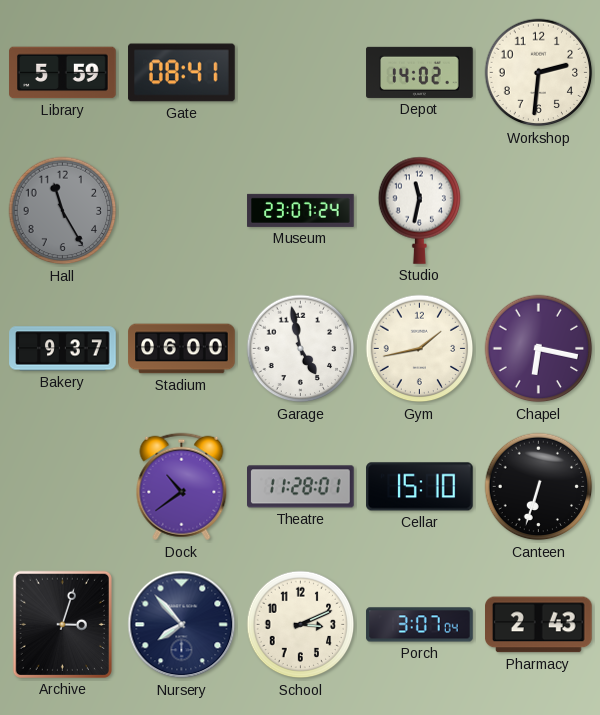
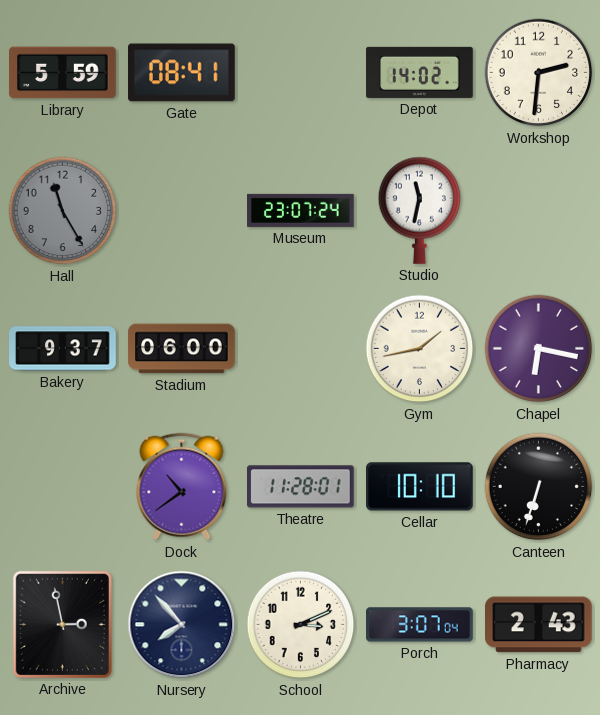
Garage: 4:58 -> none (301, 349)
Cellar: 15:10 -> 10:10 (420, 487)
Archive: 3:03 -> 2:58 (62, 624)
